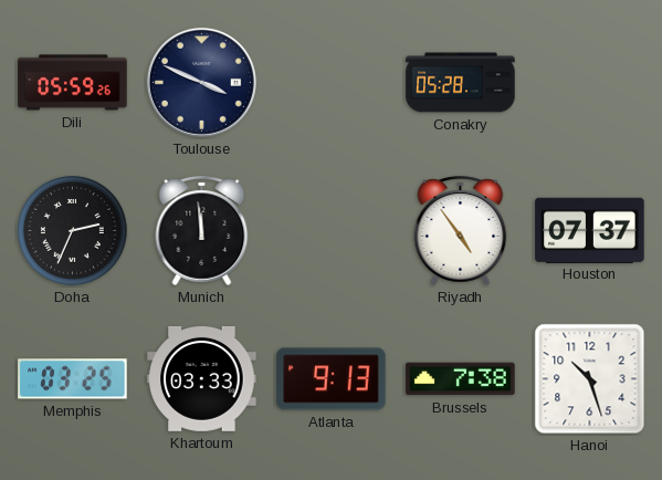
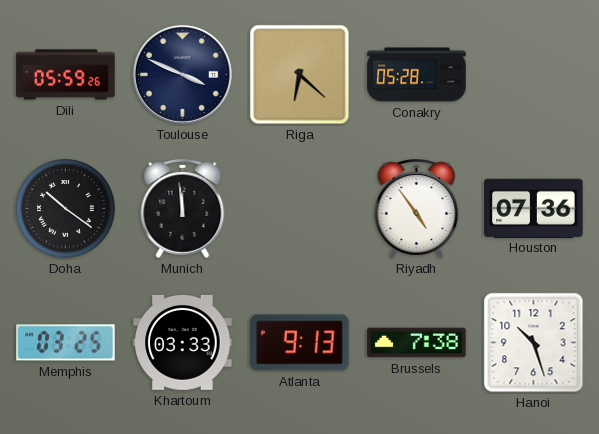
Riga: none -> 6:22 (300, 75)
Doha: 2:34 -> 10:21 (66, 209)
Houston: 07:37 -> 07:36 (534, 208)
